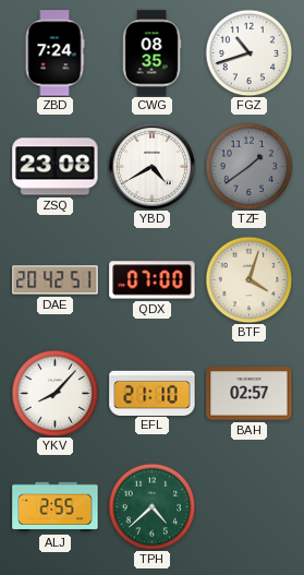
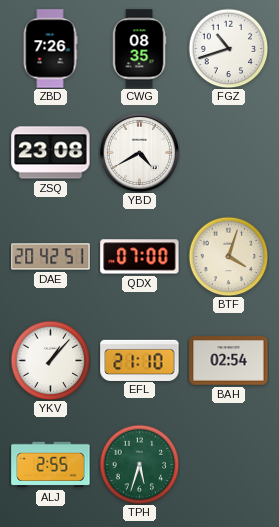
ZBD: 7:24 -> 7:26 (50, 49)
TZF: 1:39 -> none (248, 166)
YKV: 8:07 -> 1:07 (50, 360)
BAH: 02:57 -> 02:54 (229, 361)
TPH: 4:38 -> 5:33 (139, 464)
